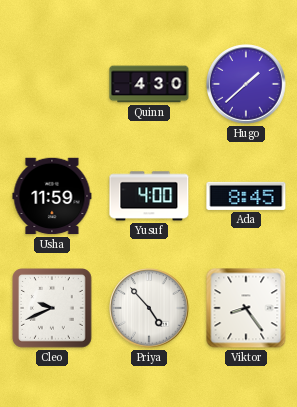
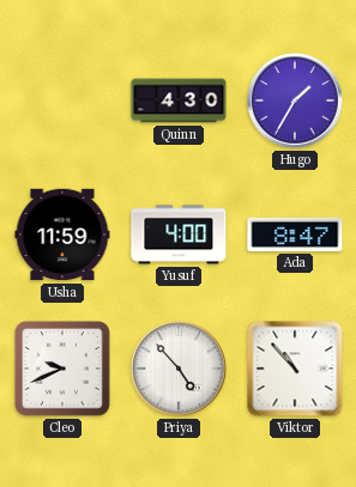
Hugo: 1:38 -> 1:35 (295, 101)
Ada: 8:45 -> 8:47 (295, 235)
Viktor: 8:24 -> 10:53 (295, 369)
